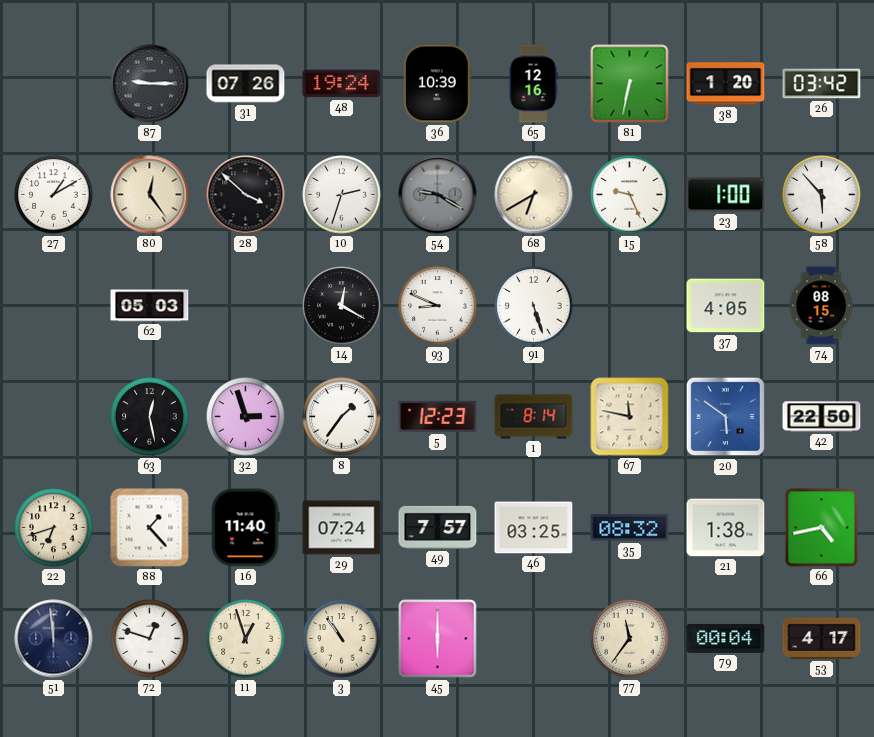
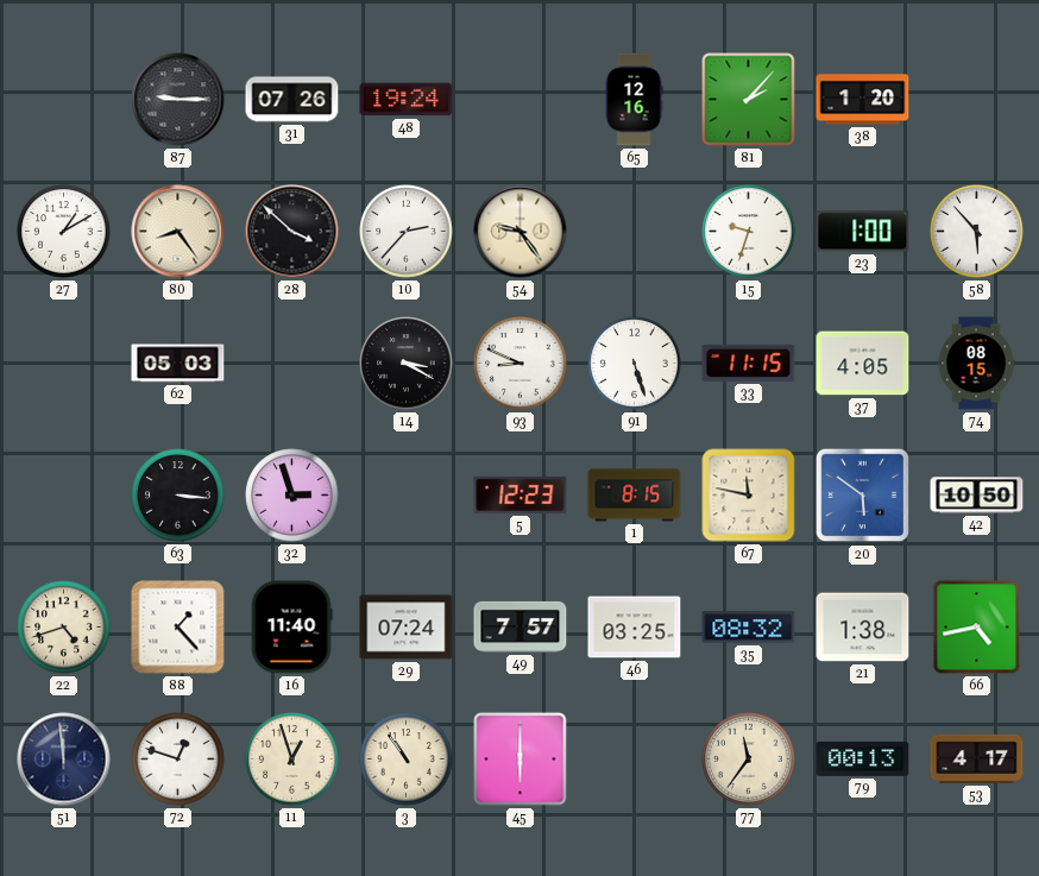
36: 10:39 -> none (437, 84)
81: 6:32 -> 2:07 (749, 100)
26: 03:42 -> none (822, 84)
80: 12:24 -> 8:24 (178, 232)
10: 2:33 -> 2:37 (407, 232)
54: 9:20 -> 9:24 (521, 232)
54 dial: grey -> cream (521, 232)
68: 6:40 -> none (534, 195)
15: 9:26 -> 9:33 (749, 232)
14: 12:20 -> 3:20 (407, 364)
33: none -> 11:15 (749, 363)
63: 12:28 -> 3:16 (178, 496)
8: 1:36 -> none (342, 417)
1: 8:14 -> 8:15 (635, 496)
42: 22:50 -> 10:50 (977, 496)
22: 6:42 -> 4:42 (64, 628)
79: 00:04 -> 00:13 (863, 758)
